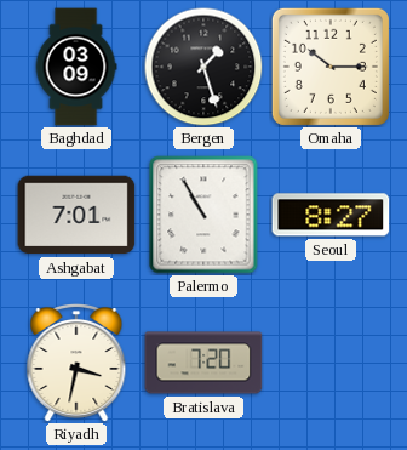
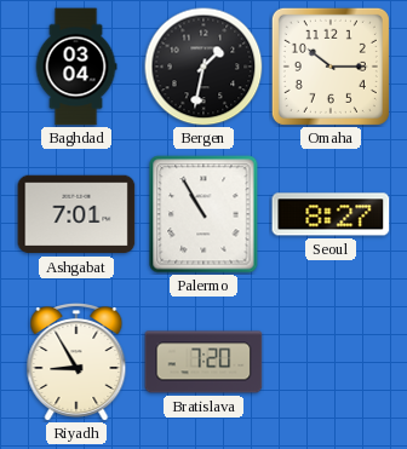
Baghdad: 03:09 -> 03:04 (76, 67)
Bergen: 1:27 -> 1:32 (203, 67)
Riyadh: 3:32 -> 8:55 (76, 363)
